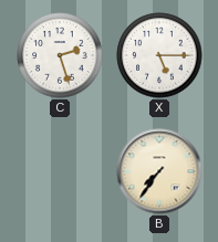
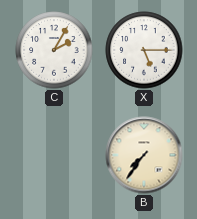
C: 2:27 -> 2:05 (54, 50)
